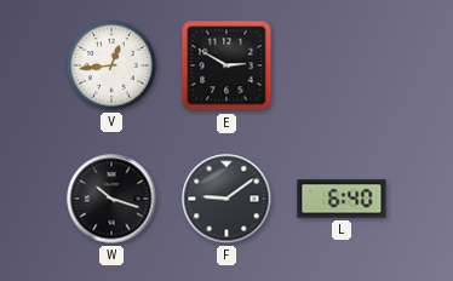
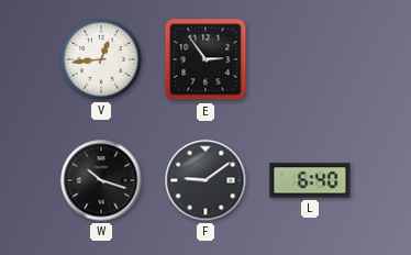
E: 2:50 -> 2:54 (205, 59)
